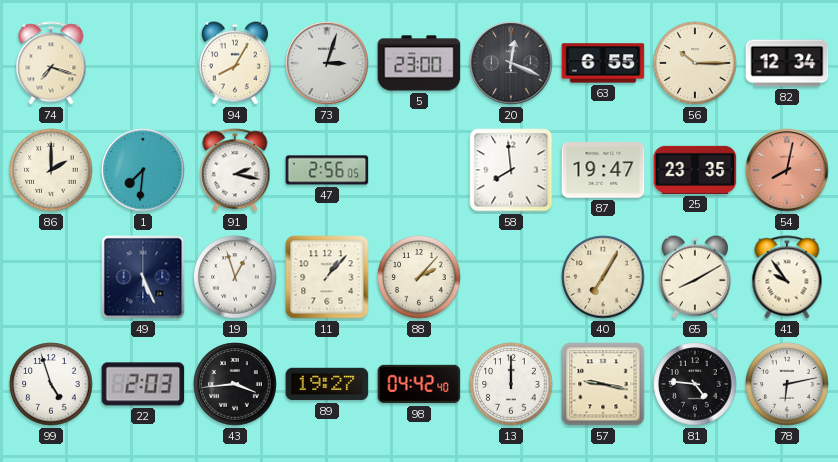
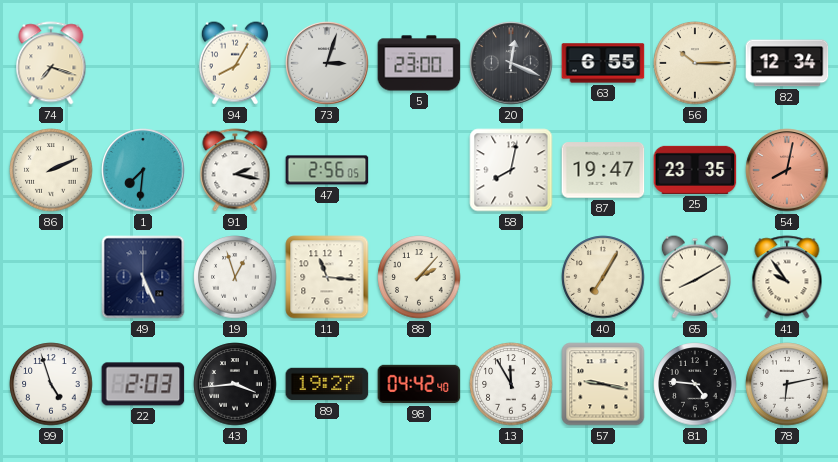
86: 2:00 -> 2:11 (51, 170)
58: 7:59 -> 8:02 (511, 170)
11: 1:07 -> 11:16 (327, 277)
13: 12:00 -> 11:55 (511, 384)
